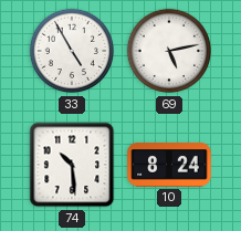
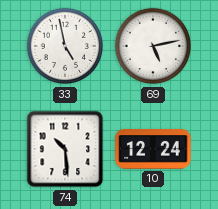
33: 4:55 -> 4:58 (65, 46)
10: 8:24 -> 12:24 (153, 149)
